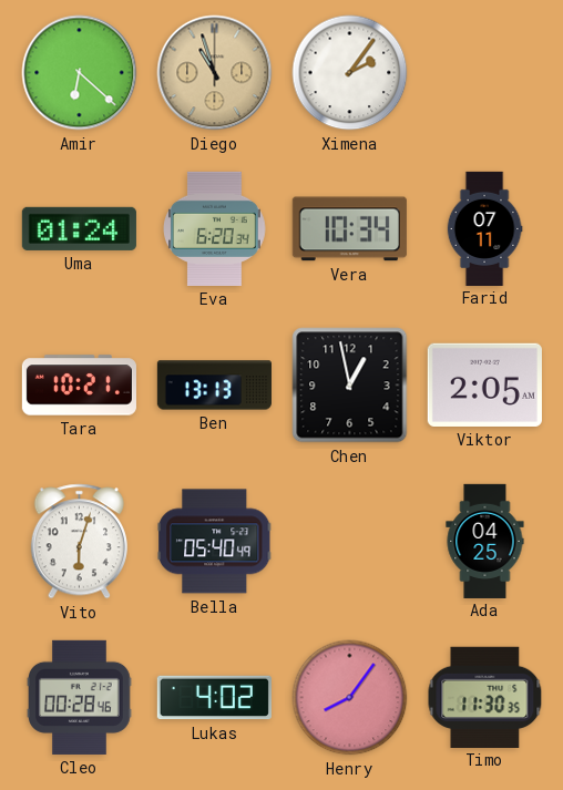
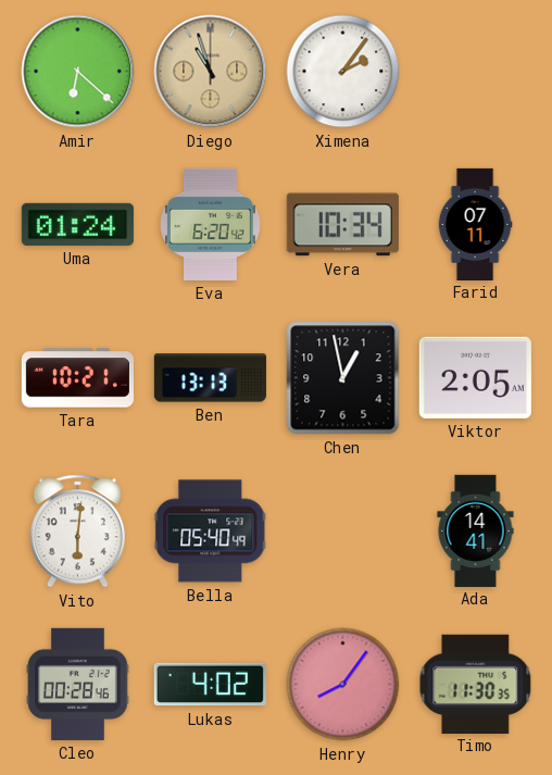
Eva: 6:20:34 -> 6:20:42 (211, 224)
Vito: 6:03 -> 6:01 (77, 532)
Ada: 04:25 -> 14:41 (476, 530)
